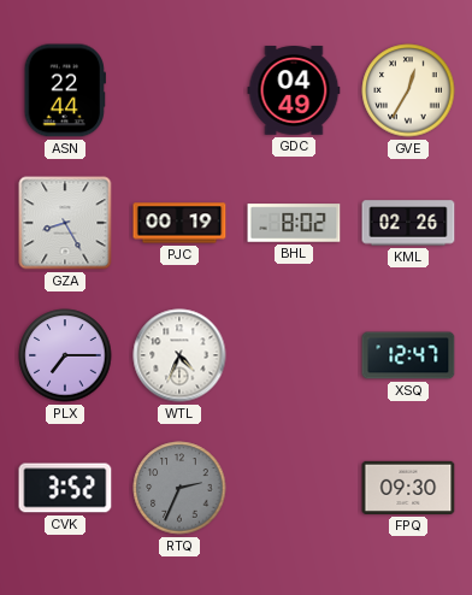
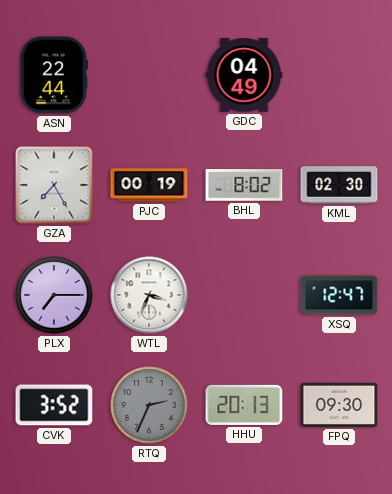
GVE: 12:35 -> none (408, 90)
GZA: 8:25 -> 7:25 (54, 185)
KML: 02:26 -> 02:30 (339, 185)
WTL: 4:34 -> 3:34 (149, 295)
HHU: none -> 20:13 (244, 405)
